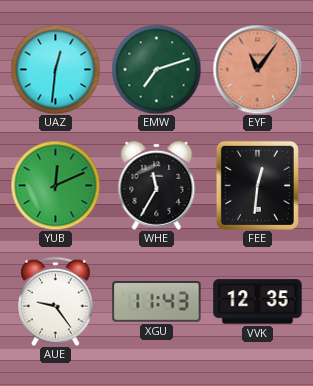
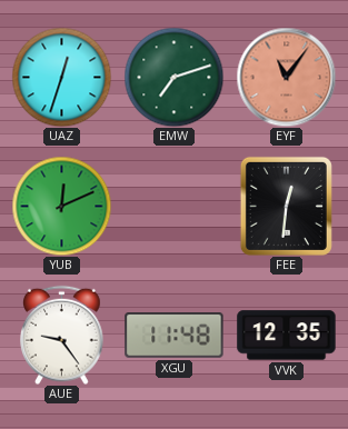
UAZ: 12:31 -> 12:33 (61, 77)
WHE: 11:35 -> none (157, 185)
XGU: 11:43 -> 11:48 (175, 336)
